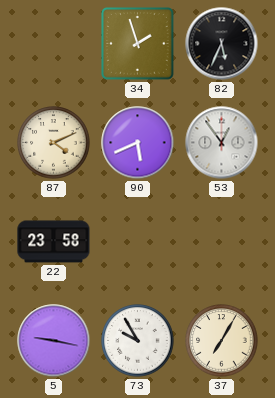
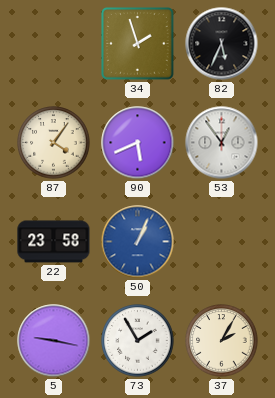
87: 4:11 -> 4:06 (54, 143)
50: none -> 1:04 (138, 242)
73: 9:55 -> 1:55 (138, 341)
37: 7:05 -> 2:05 (222, 341)
